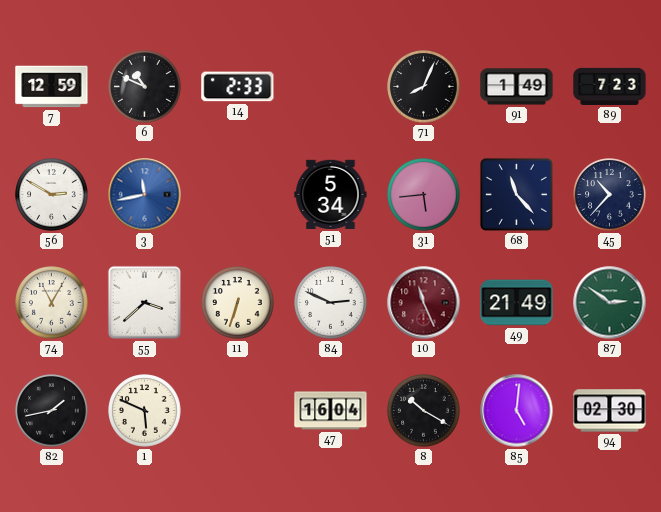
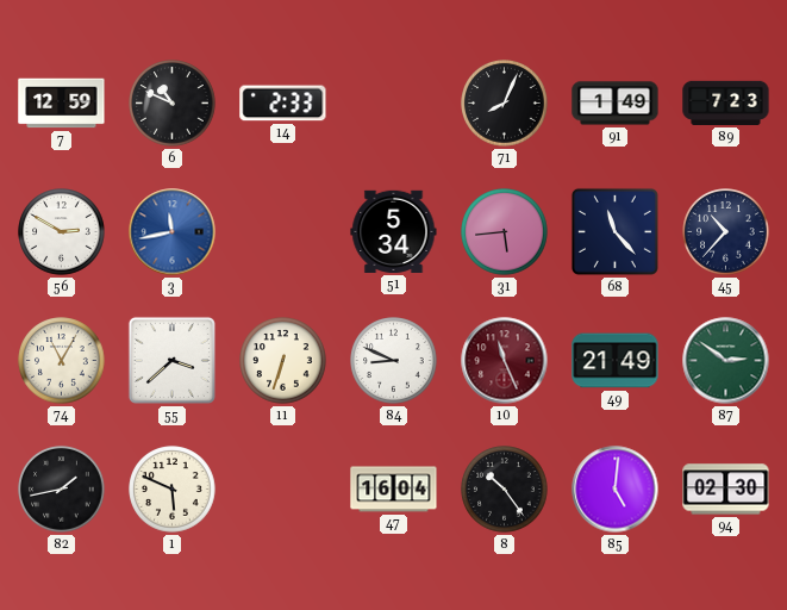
84: 2:49 -> 8:49 (394, 361)
8: 10:20 -> 10:24 (505, 490)
